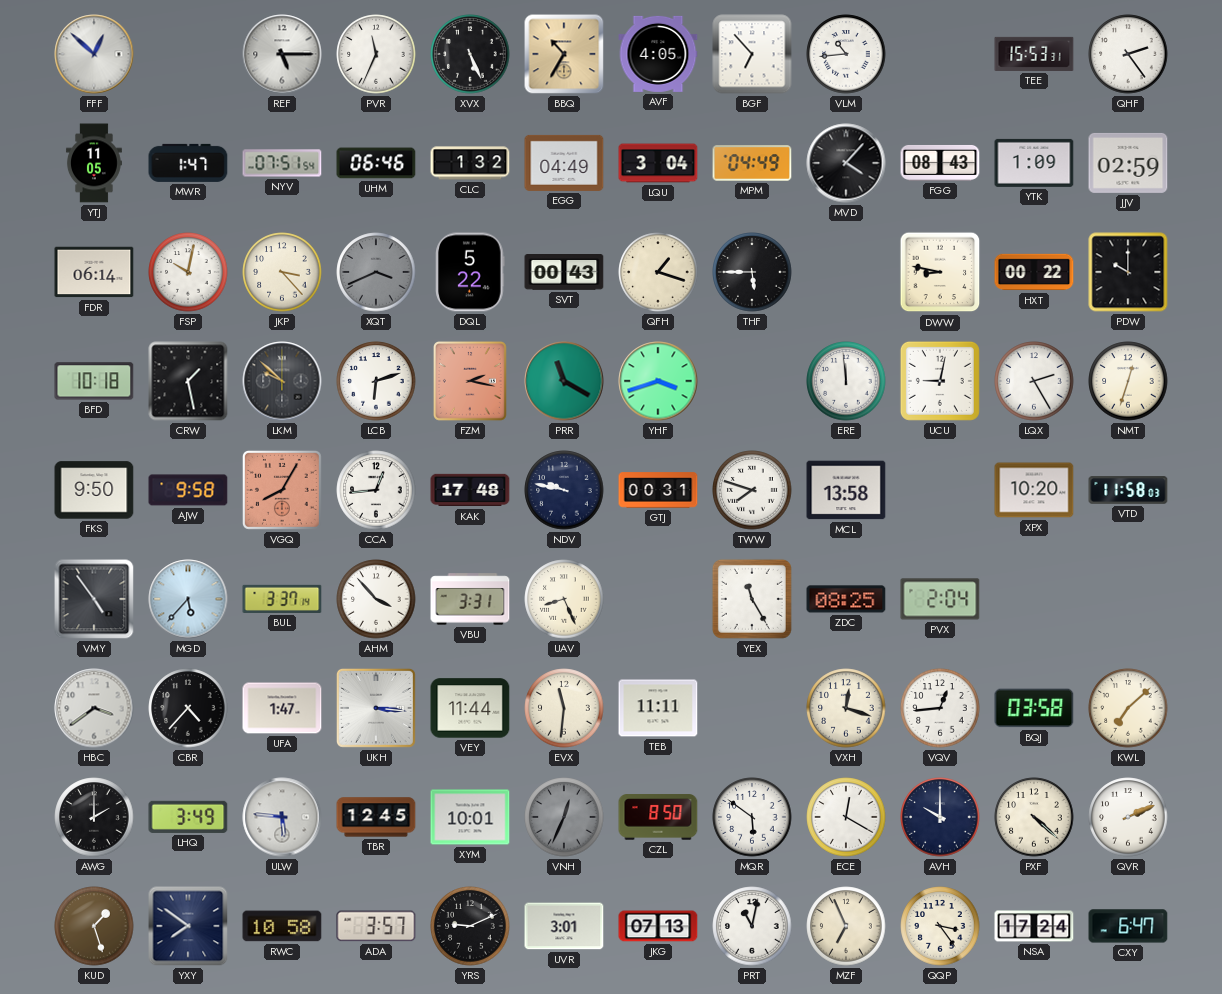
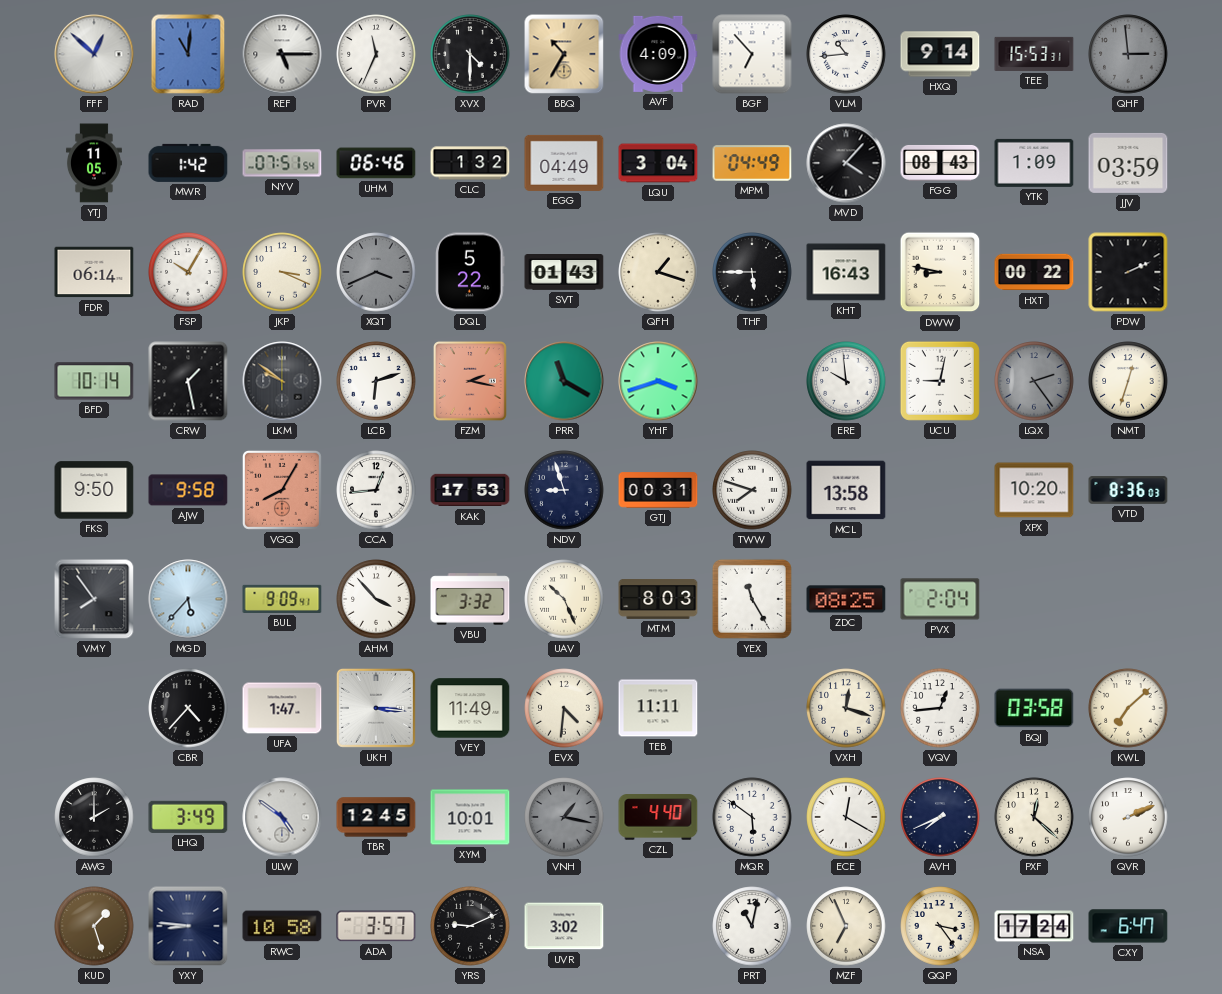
RAD: none -> 11:01 (188, 54)
XVX: 5:26 -> 4:30 (470, 54)
AVF: 4:05 -> 4:09 (658, 54)
HXQ: none -> 9:14 (940, 54)
QHF: 2:24 -> 2:59 (1128, 54)
QHF dial: white -> grey (1128, 54)
MWR: 1:47 -> 1:42 (188, 163)
JJV: 02:59 -> 03:59 (1128, 163)
FSP: 10:02 -> 10:05 (188, 272)
JKP: 3:23 -> 3:19 (282, 272)
SVT: 00:43 -> 01:43 (564, 272)
KHT: none -> 16:43 (846, 272)
PDW: 10:00 -> 2:11 (1128, 272)
BFD: 10:18 -> 10:14 (94, 381)
LKM: 9:52 -> 9:51 (282, 381)
ERE: 11:59 -> 9:59 (846, 381)
LQX: 2:25 -> 2:24 (1034, 381)
LQX dial: white -> grey (1034, 381)
KAK: 17:48 -> 17:53 (470, 490)
NDV: 9:47 -> 8:57 (564, 490)
VTD: 11:58 -> 8:36 (1128, 490)
VMY: 4:54 -> 7:54 (94, 599)
BUL: 3:37 -> 9:09 (282, 599)
VBU: 3:31 -> 3:32 (470, 599)
UAV: 8:26 -> 10:26 (564, 599)
MTM: none -> 8:03 (658, 600)
HBC: 3:39 -> none (94, 708)
VEY: 11:44 -> 11:49 (470, 708)
EVX: 11:31 -> 4:31 (564, 708)
ULW: 5:46 -> 4:51 (282, 817)
VNH: 12:34 -> 1:17 (564, 817)
CZL: 8:50 -> 4:40 (658, 817)
AVH: 10:00 -> 7:41 (940, 817)
PXF: 4:22 -> 12:22 (1034, 817)
YXY: 7:51 -> 8:46 (188, 926)
UVR: 3:01 -> 3:02 (564, 926)
JKG: 07:13 -> none (658, 926)
